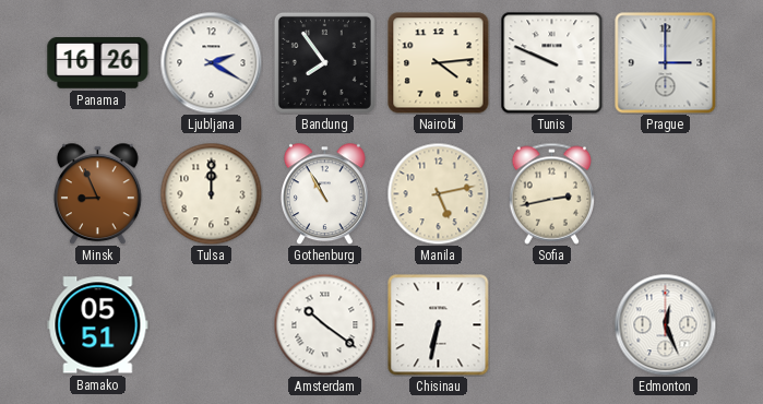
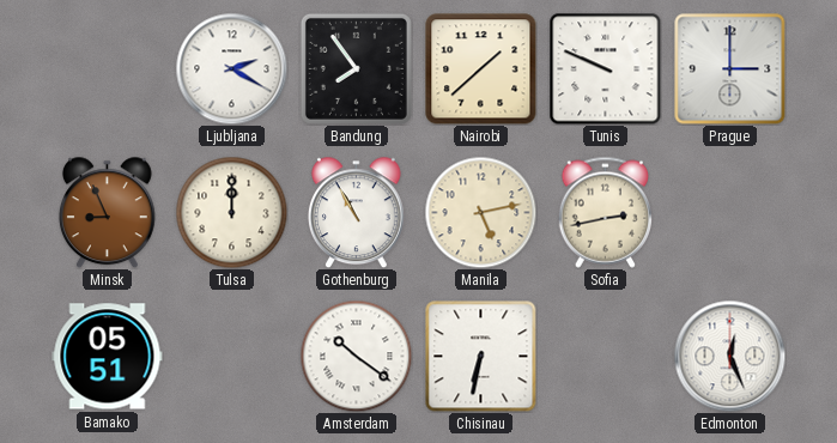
Panama: 16:26 -> none (98, 63)
Nairobi: 4:14 -> 1:38 (481, 69)
